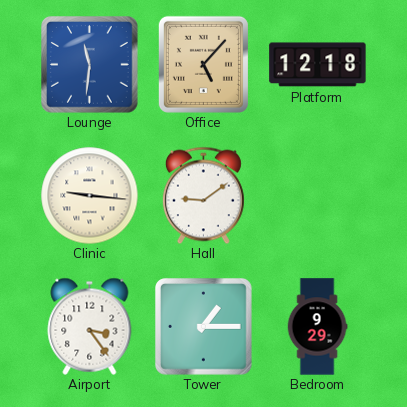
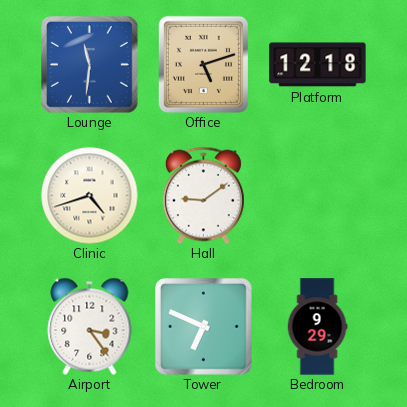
Office: 5:07 -> 5:12 (203, 64)
Clinic: 9:16 -> 4:42 (89, 195)
Tower: 1:15 -> 6:49 (204, 327)
